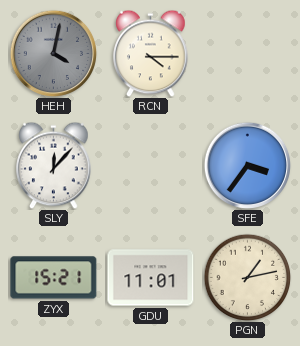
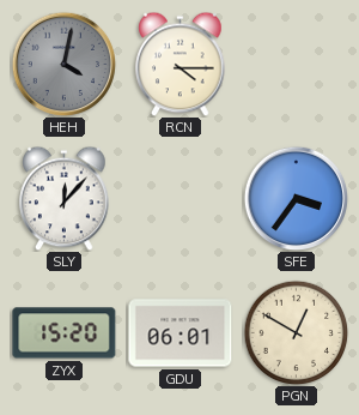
ZYX: 15:21 -> 15:20 (65, 333)
GDU: 11:01 -> 06:01 (181, 333)
PGN: 1:13 -> 12:50 (296, 332)
